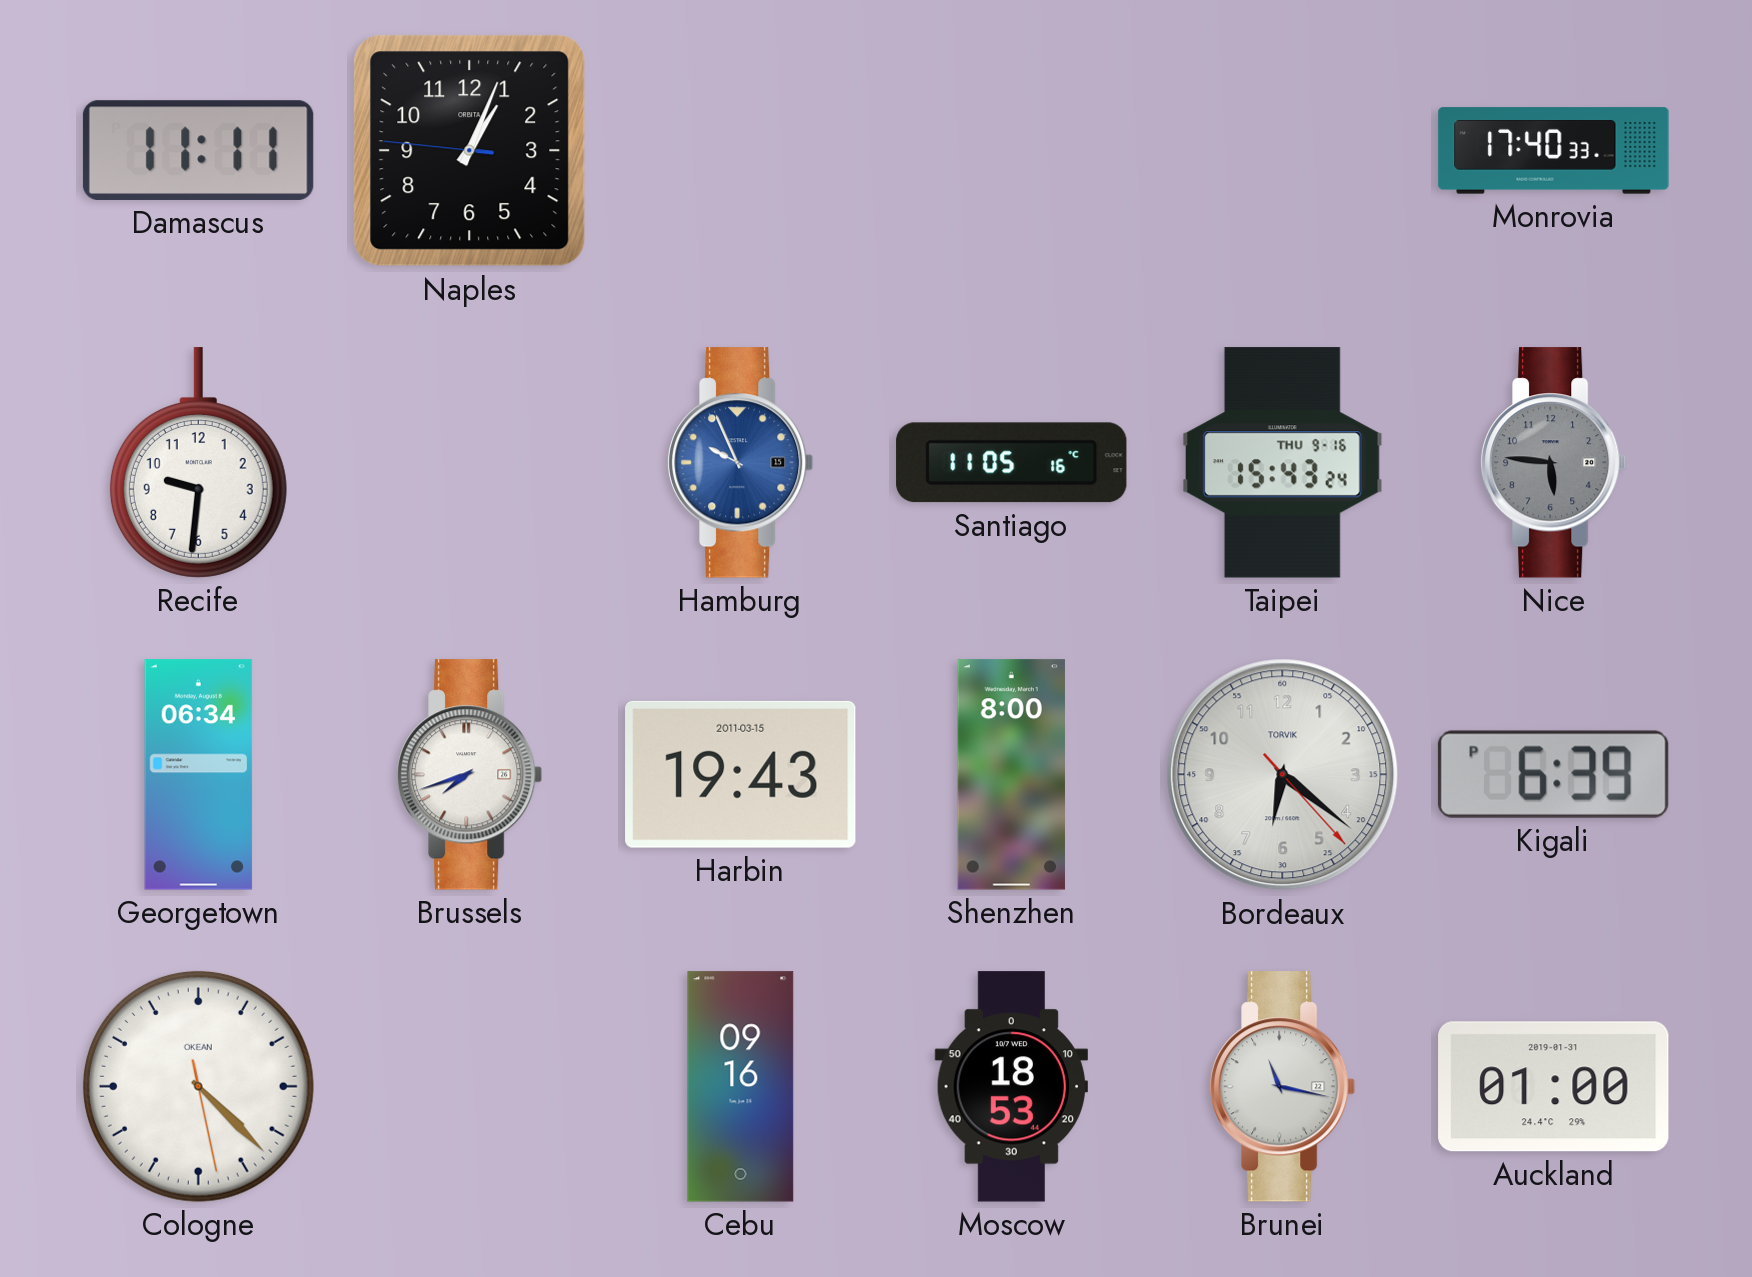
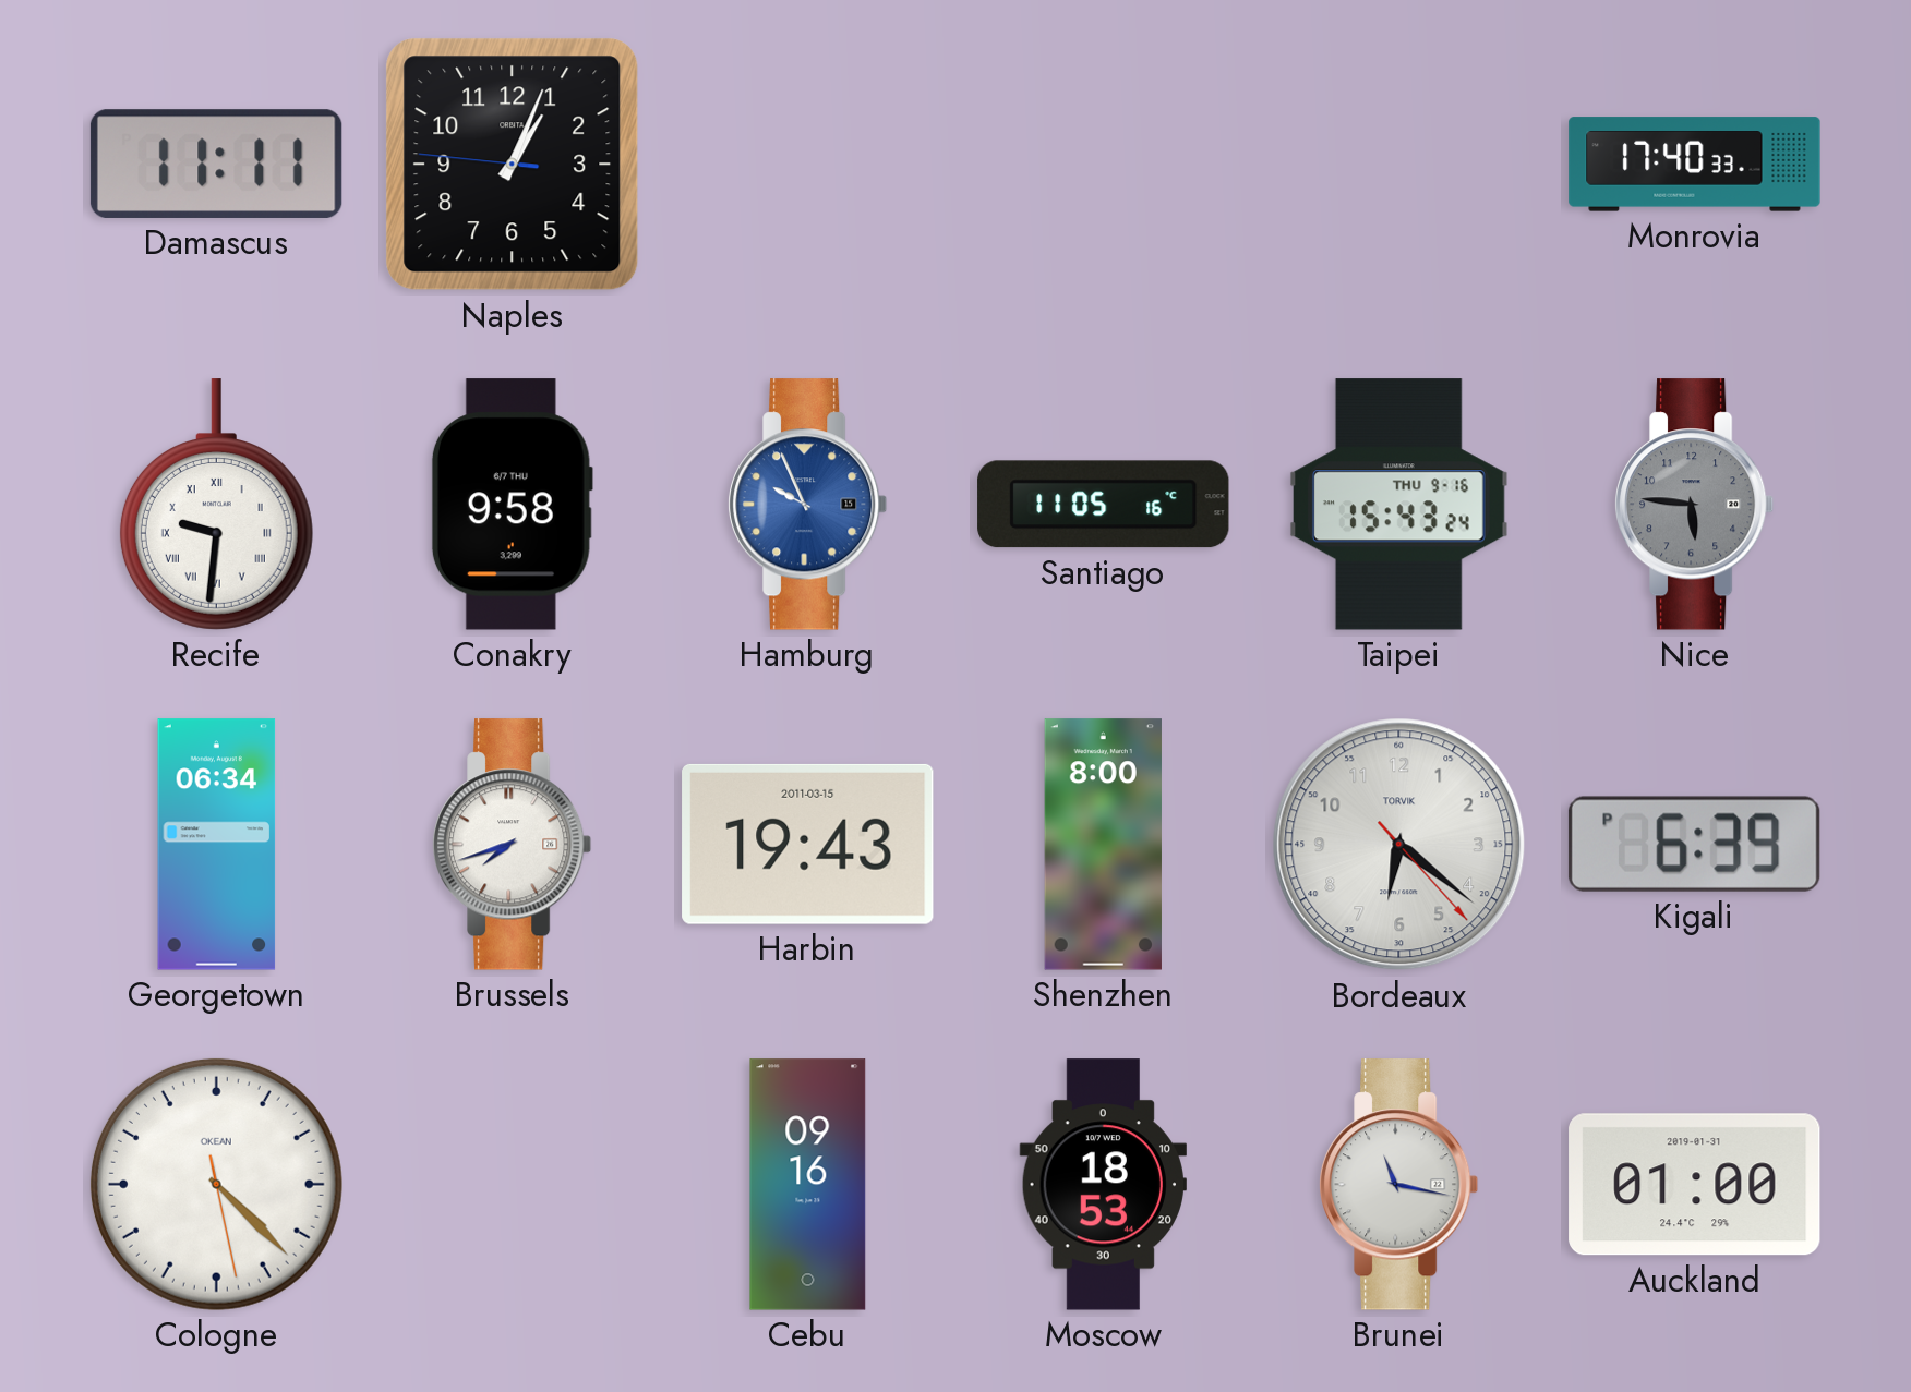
Recife numerals: Arabic -> Roman (216, 505)
Conakry: none -> 9:58 (512, 505)
